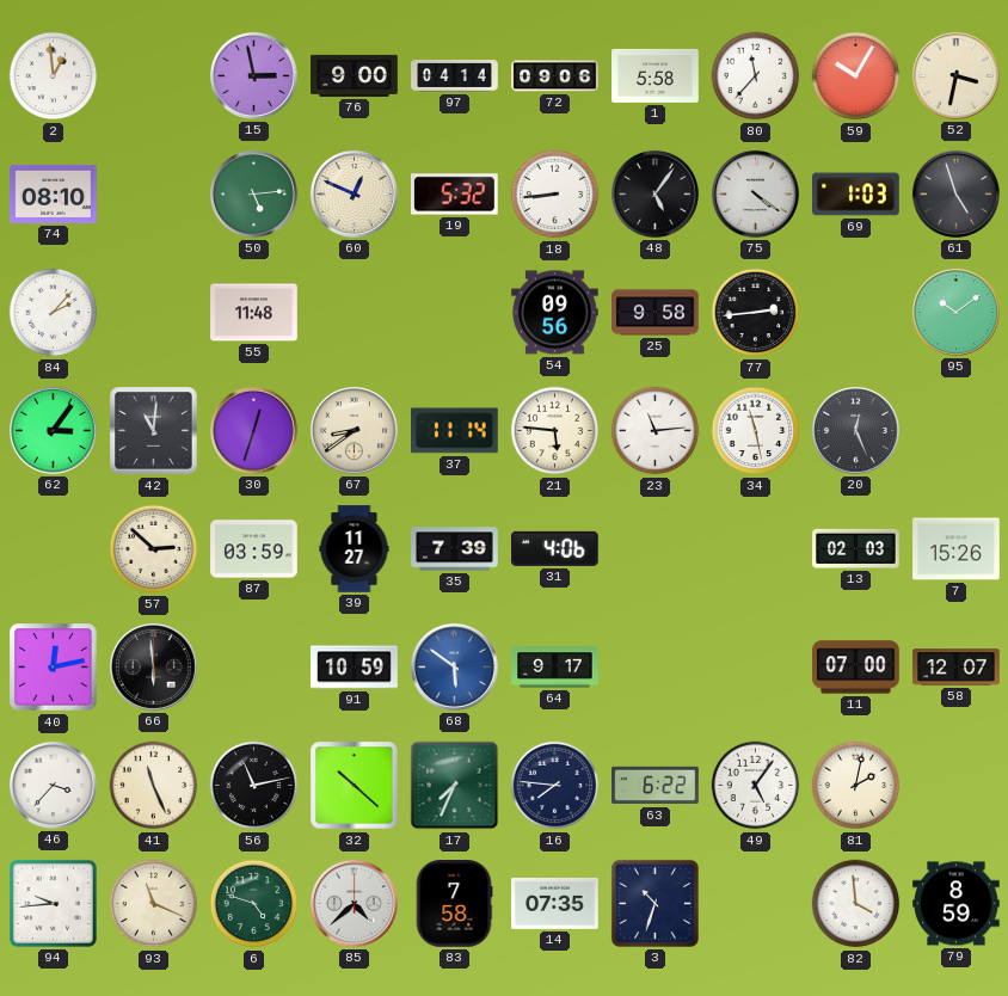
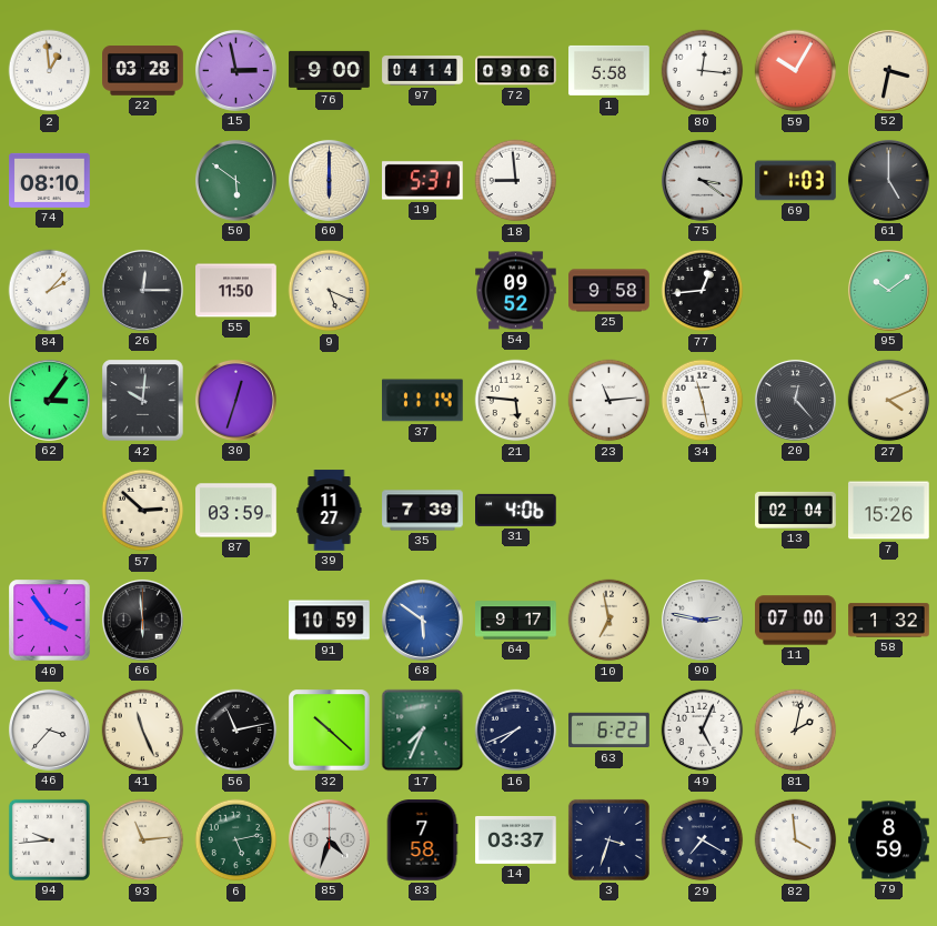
22: none -> 03:28 (143, 71)
80: 11:37 -> 12:16 (703, 71)
50: 5:14 -> 5:51 (235, 180)
60: 12:49 -> 6:00 (329, 180)
19: 5:32 -> 5:31 (423, 181)
18: 8:44 -> 8:59 (516, 181)
48: 5:06 -> none (654, 193)
75: 4:21 -> 3:21 (702, 180)
61: 4:57 -> 5:00 (888, 180)
26: none -> 12:15 (142, 290)
55: 11:48 -> 11:50 (236, 291)
9: none -> 5:19 (330, 291)
54: 09:56 -> 09:52 (516, 291)
77: 2:44 -> 12:44 (703, 291)
42: 11:01 -> 10:01 (143, 401)
67: 8:39 -> none (354, 430)
20: 12:26 -> 12:23 (795, 400)
27: none -> 4:11 (889, 401)
13: 02:03 -> 02:04 (796, 510)
40: 12:13 -> 3:54 (50, 621)
10: none -> 6:58 (609, 621)
90: none -> 2:47 (702, 620)
58: 12:07 -> 1:32 (889, 621)
16: 7:46 -> 7:41 (516, 731)
49: 5:06 -> 5:04 (703, 731)
93: 11:19 -> 11:14 (143, 841)
6: 4:48 -> 5:13 (236, 841)
85: 4:38 -> 4:33 (329, 839)
14: 07:35 -> 03:37 (516, 839)
3: 10:33 -> 3:33 (608, 839)
29: none -> 7:20 (703, 841)
